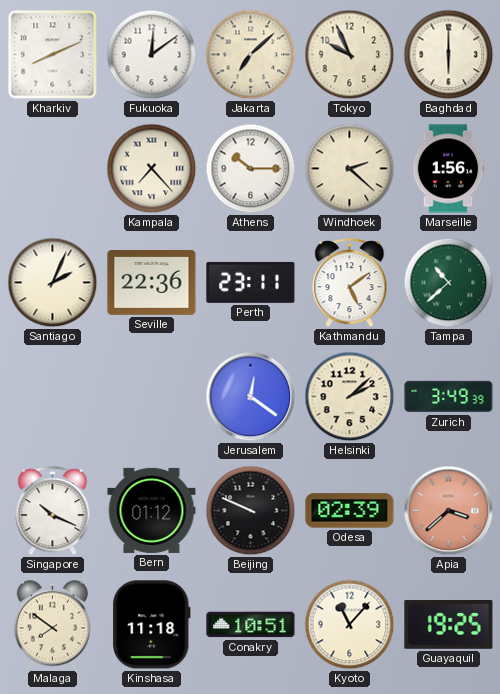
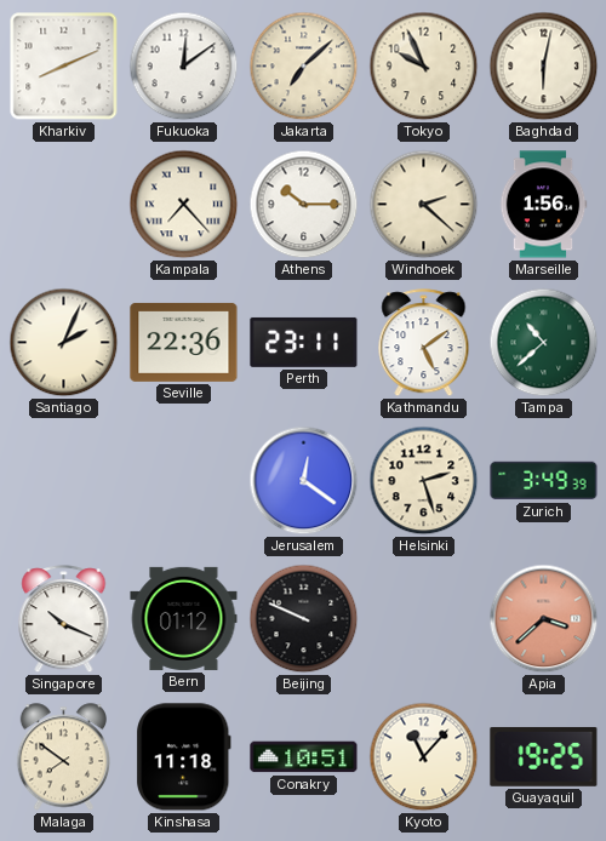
Baghdad: 6:00 -> 6:02 (544, 67)
Helsinki: 2:08 -> 2:27 (424, 481)
Odesa: 02:39 -> none (350, 511)
